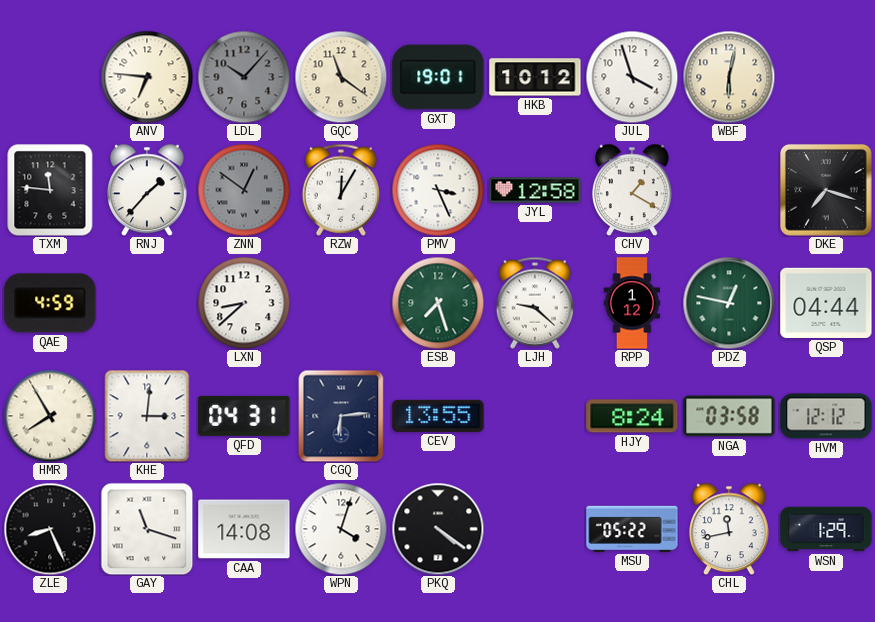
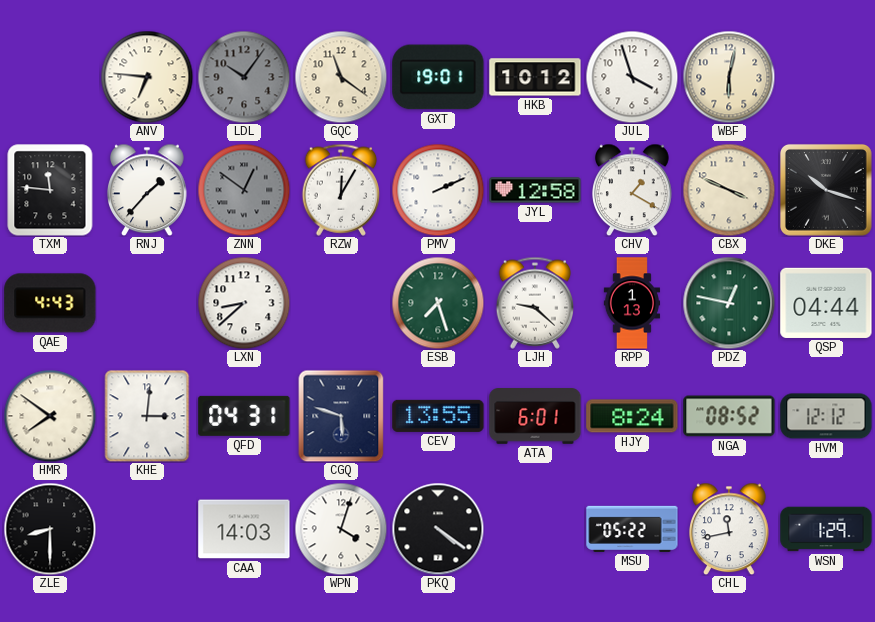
LDL: 10:07 -> 10:06 (244, 77)
PMV: 3:26 -> 2:11 (438, 190)
CBX: none -> 3:49 (729, 190)
DKE: 7:18 -> 10:18 (826, 190)
QAE: 4:59 -> 4:43 (50, 303)
RPP: 1:12 -> 1:13 (632, 303)
HMR: 7:55 -> 7:51 (50, 416)
CGQ: 6:14 -> 5:48 (341, 416)
ATA: none -> 6:01 (535, 416)
NGA: 03:58 -> 08:52 (729, 416)
ZLE: 8:26 -> 8:30 (50, 529)
GAY: 11:18 -> none (147, 529)
CAA: 14:08 -> 14:03 (244, 529)
